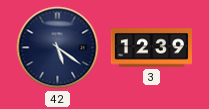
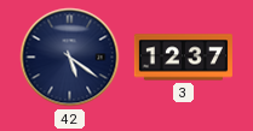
3: 12:39 -> 12:37 (183, 58)
